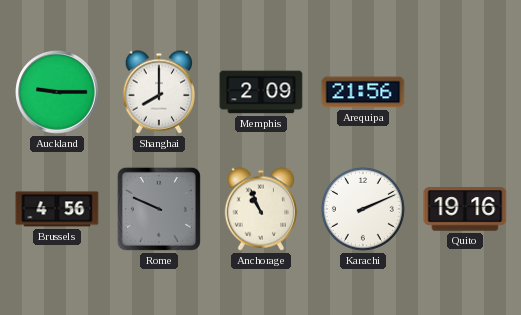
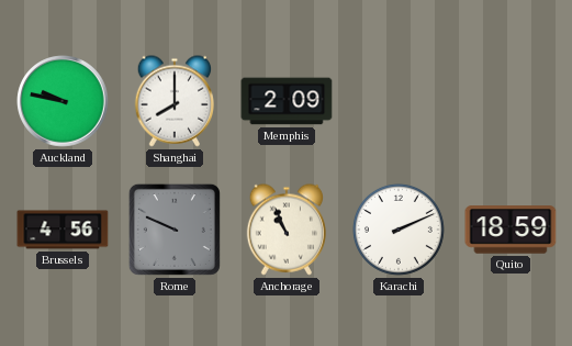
Auckland: 9:15 -> 9:47 (63, 101)
Arequipa: 21:56 -> none (363, 92)
Quito: 19:16 -> 18:59 (511, 230)
